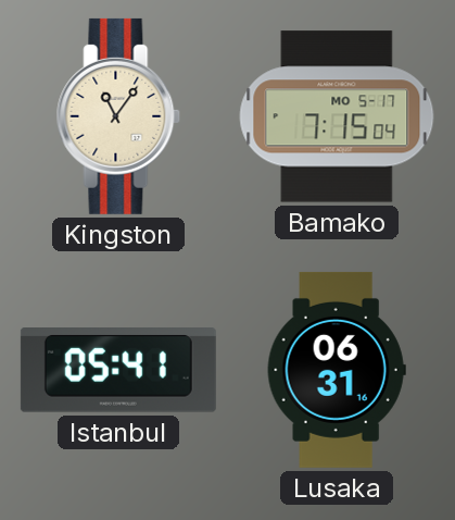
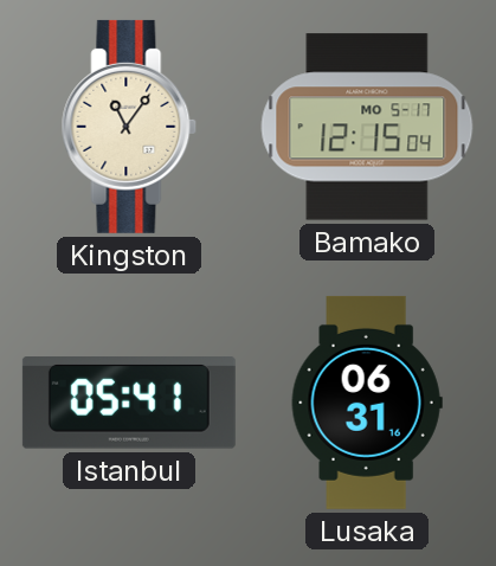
Bamako: 7:15 -> 12:15 (367, 127)
